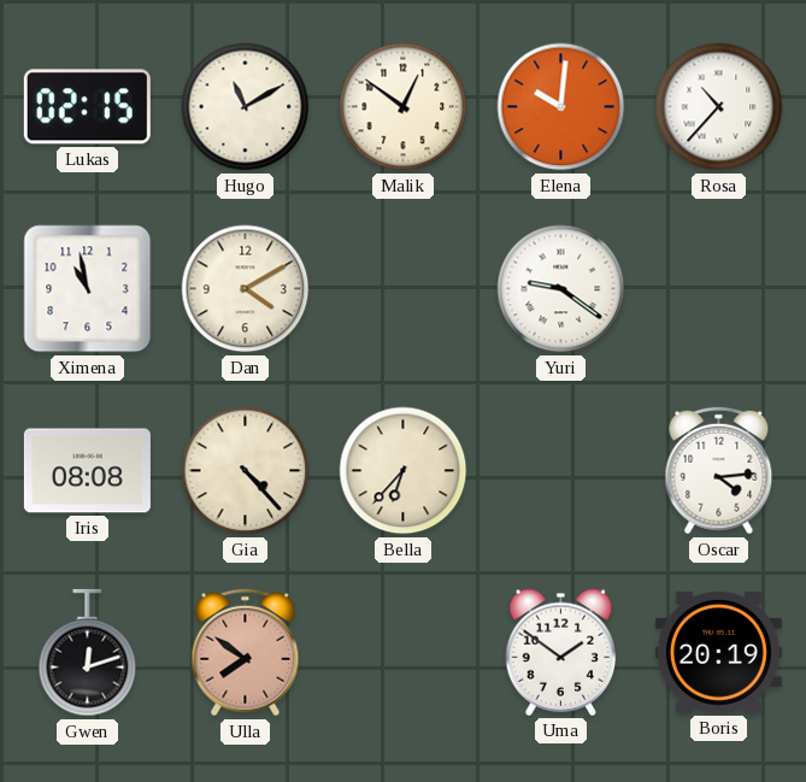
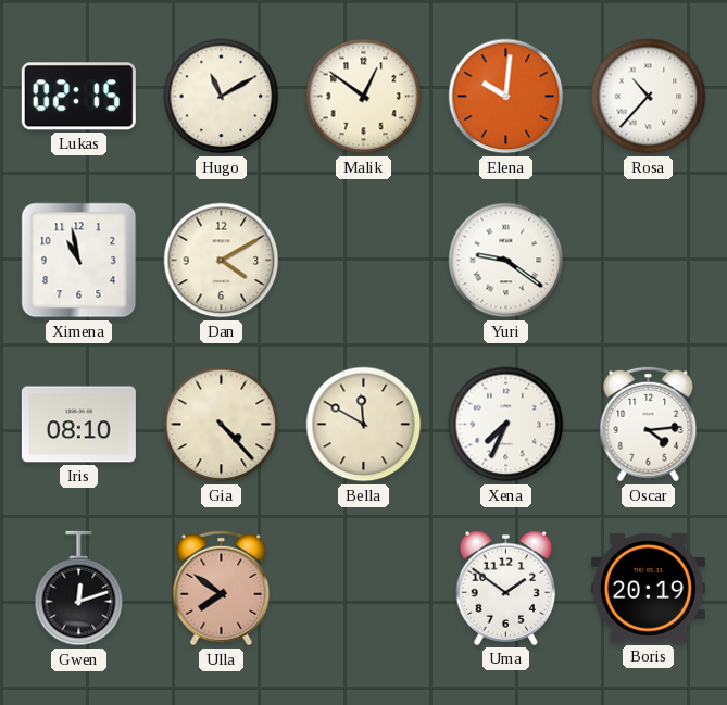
Iris: 08:08 -> 08:10 (78, 425)
Bella: 6:37 -> 11:50 (364, 425)
Xena: none -> 7:34 (506, 425)
